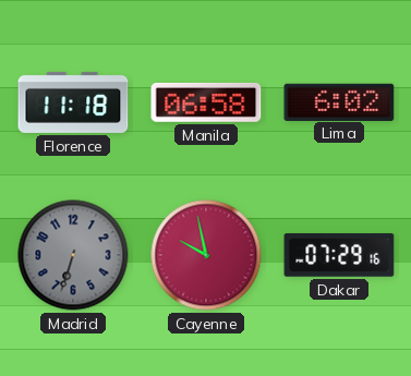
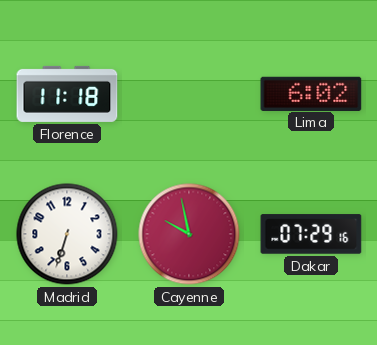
Manila: 06:58 -> none (206, 102)
Madrid dial: grey -> white (67, 234)
